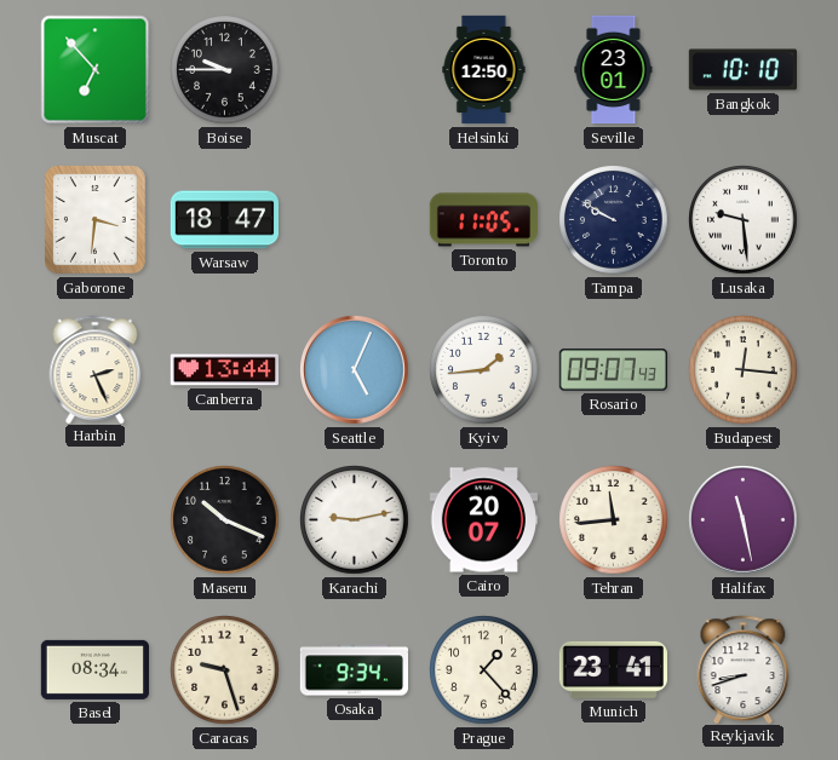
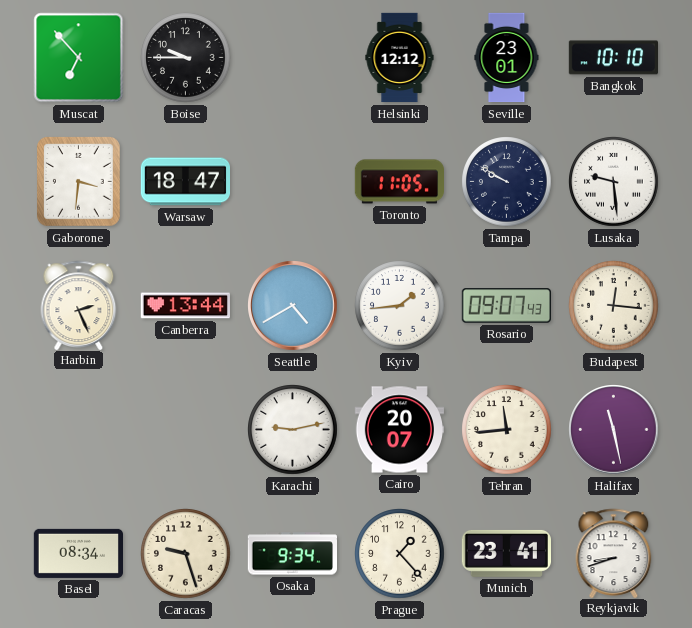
Helsinki: 12:50 -> 12:12 (400, 58)
Seattle: 5:04 -> 4:40 (293, 306)
Maseru: 10:19 -> none (225, 520)
